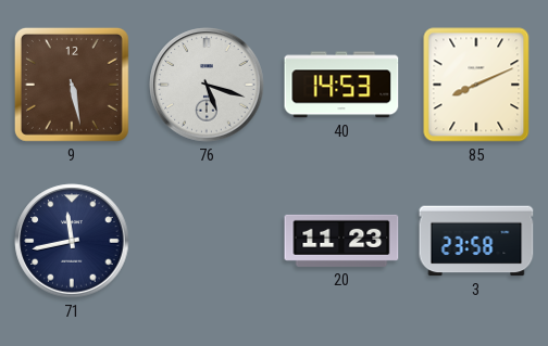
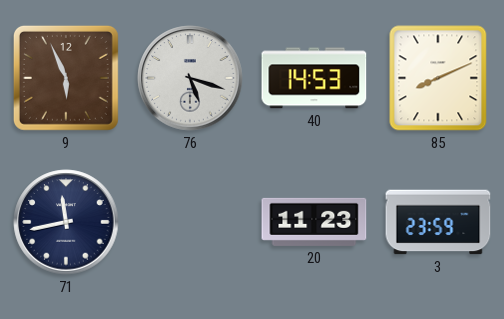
9: 5:28 -> 5:56 (66, 78)
3: 23:58 -> 23:59 (438, 222)
